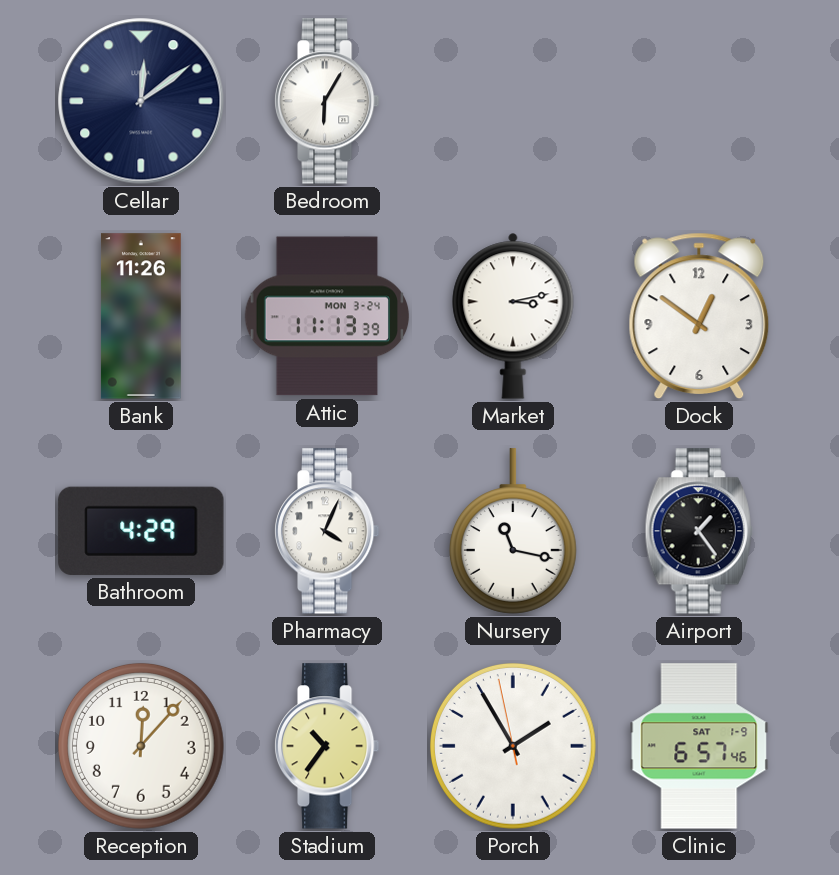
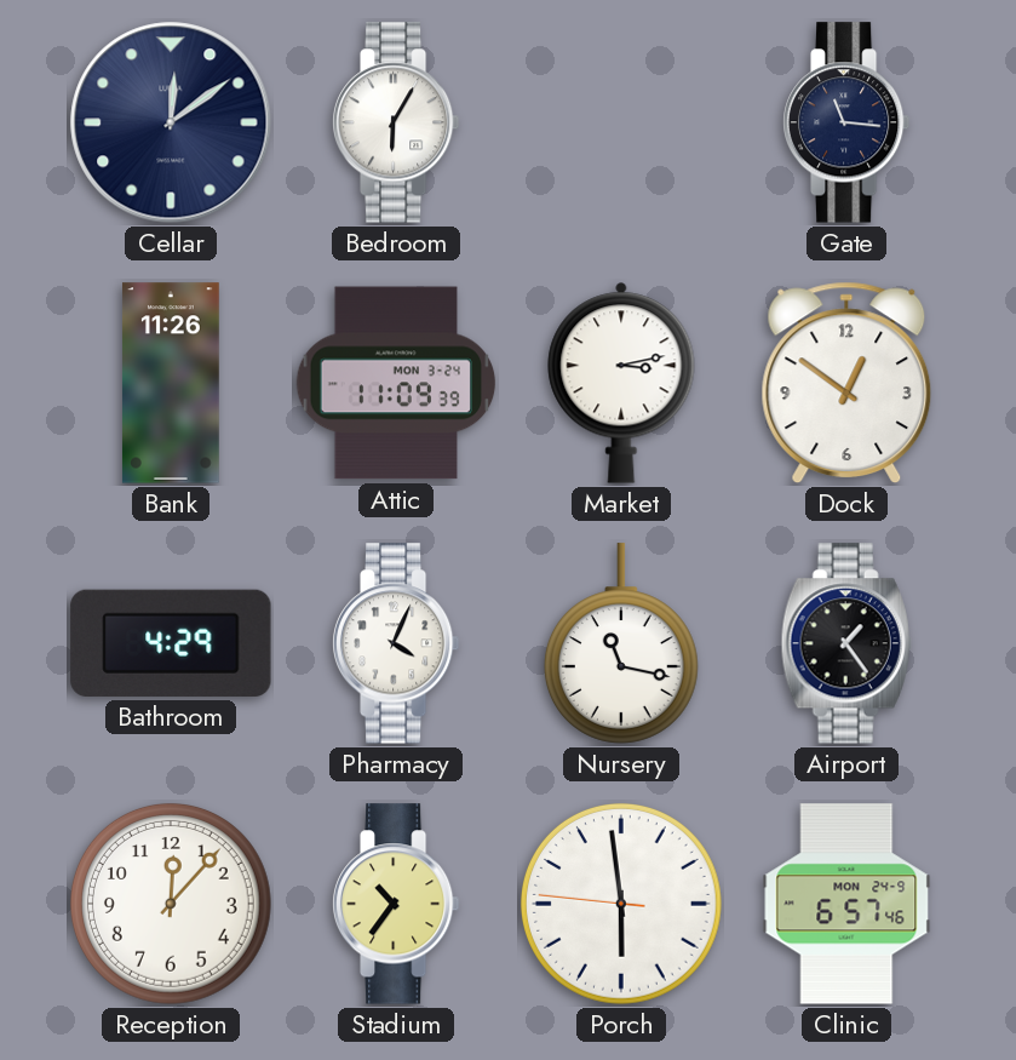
Gate: none -> 11:16 (846, 122)
Attic: 11:13 -> 11:09 (396, 383)
Porch: 1:54 -> 5:58 (621, 904)
Clinic date: SAT 1-9 -> MON 24-9 (846, 904)
